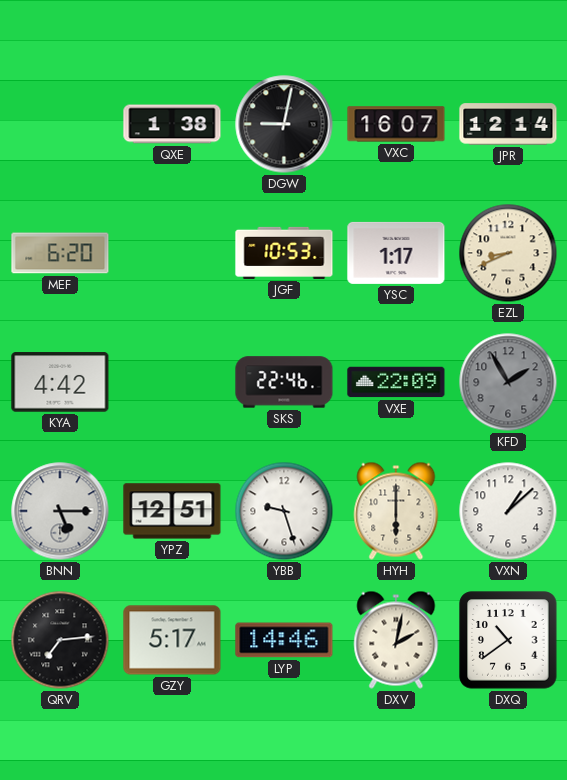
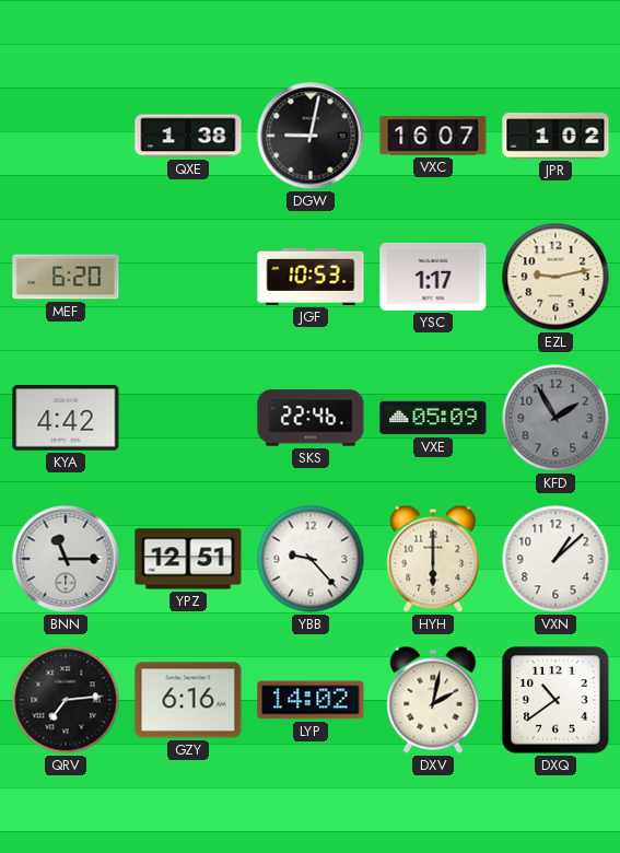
JPR: 12:14 -> 1:02 (555, 136)
EZL: 8:41 -> 9:13 (555, 277)
VXE: 22:09 -> 05:09 (433, 418)
BNN: 5:15 -> 11:15 (66, 559)
YBB: 9:27 -> 9:23 (311, 559)
GZY: 5:17 -> 6:16 (188, 700)
LYP: 14:46 -> 14:02 (311, 700)
